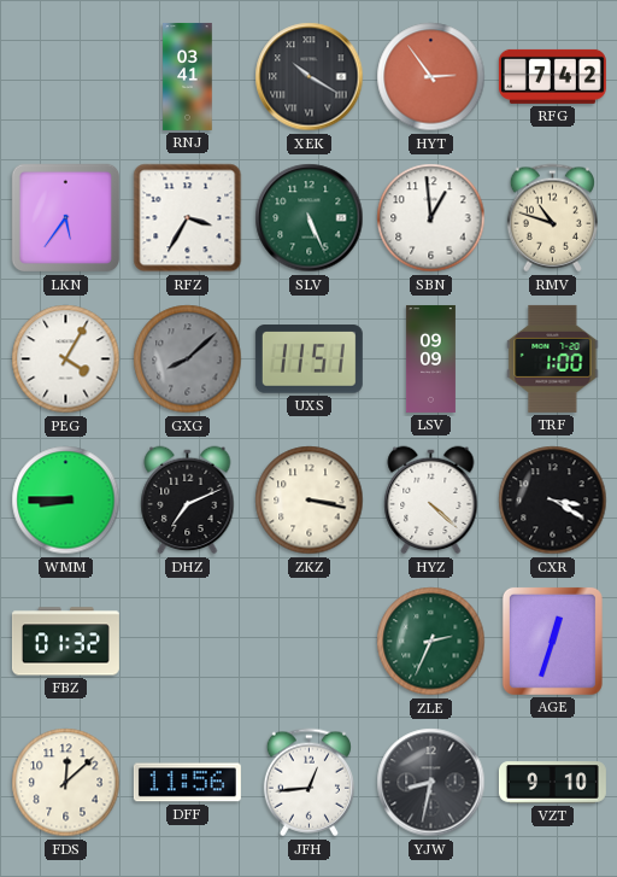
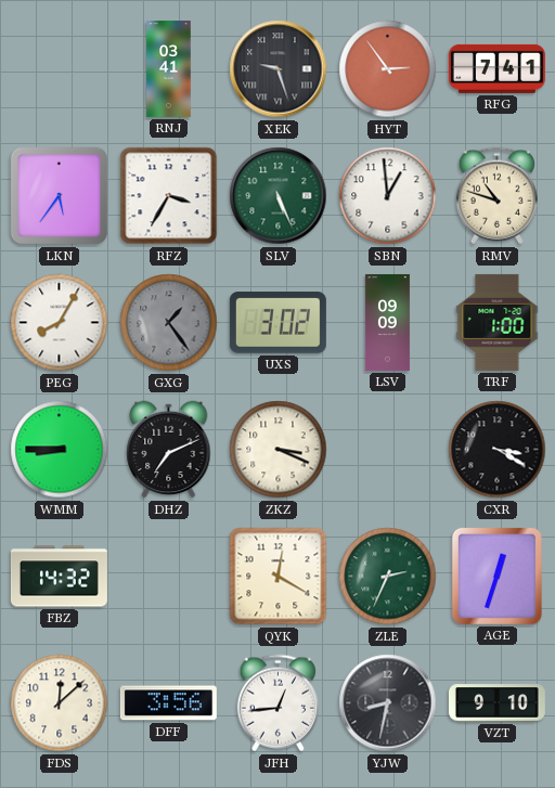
XEK: 10:20 -> 9:27 (279, 69)
RFG: 7:42 -> 7:41 (496, 68)
PEG: 4:05 -> 8:05 (60, 323)
GXG: 8:08 -> 1:24 (169, 323)
UXS: 11:51 -> 3:02 (277, 323)
ZKZ: 3:17 -> 3:19 (279, 450)
HYZ: 4:22 -> none (431, 501)
FBZ: 01:32 -> 14:32 (59, 577)
QYK: none -> 12:20 (279, 577)
DFF: 11:56 -> 3:56 (168, 703)
